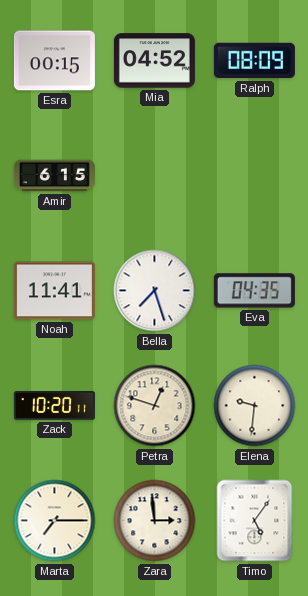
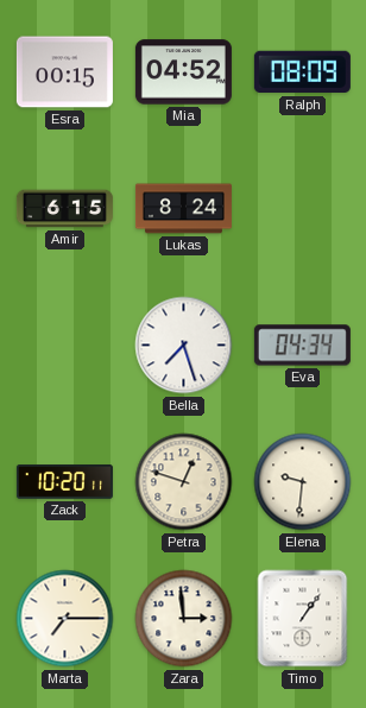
Lukas: none -> 8:24 (183, 209)
Noah: 11:41 -> none (54, 291)
Eva: 04:35 -> 04:34 (302, 346)
Timo: 5:06 -> 1:06 (303, 619)
